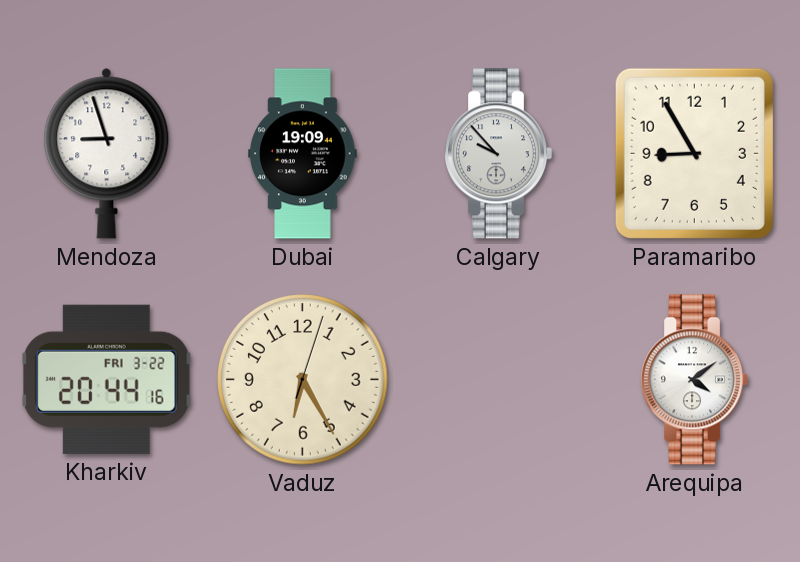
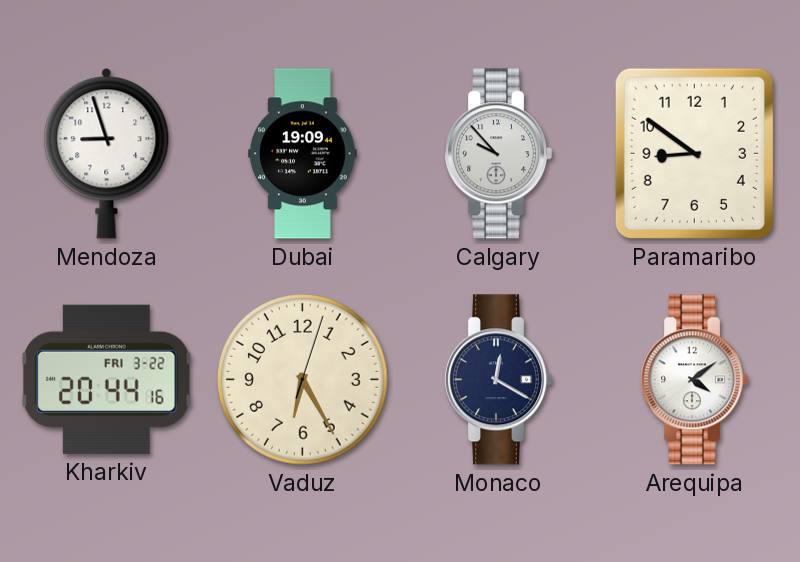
Paramaribo: 8:55 -> 8:51 (694, 153)
Monaco: none -> 12:20 (499, 380)
